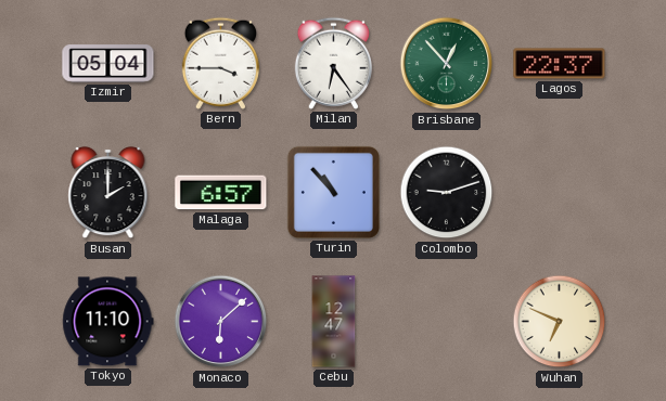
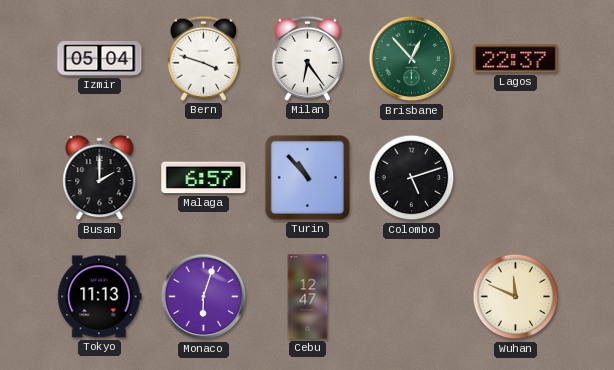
Bern: 3:45 -> 3:48 (203, 58)
Colombo: 9:12 -> 5:12 (412, 178)
Tokyo: 11:10 -> 11:13 (100, 297)
Monaco: 6:08 -> 6:03 (204, 297)
Wuhan: 6:49 -> 11:49 (516, 297)
